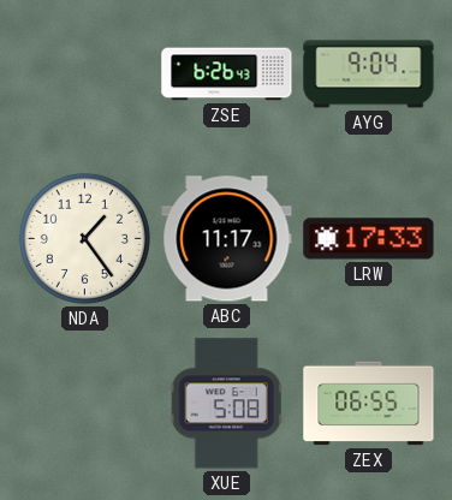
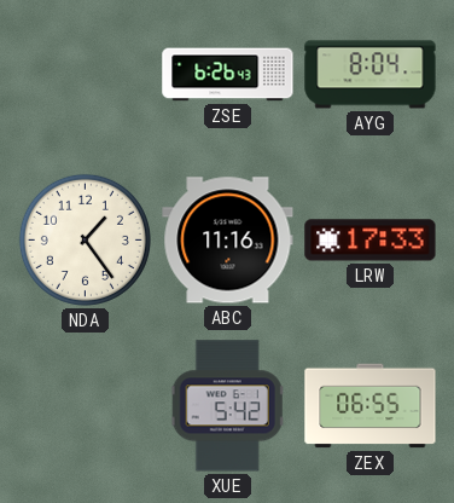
AYG: 9:04 -> 8:04 (371, 75)
ABC: 11:17 -> 11:16 (228, 241)
XUE: 5:08 -> 5:42 (228, 406)
